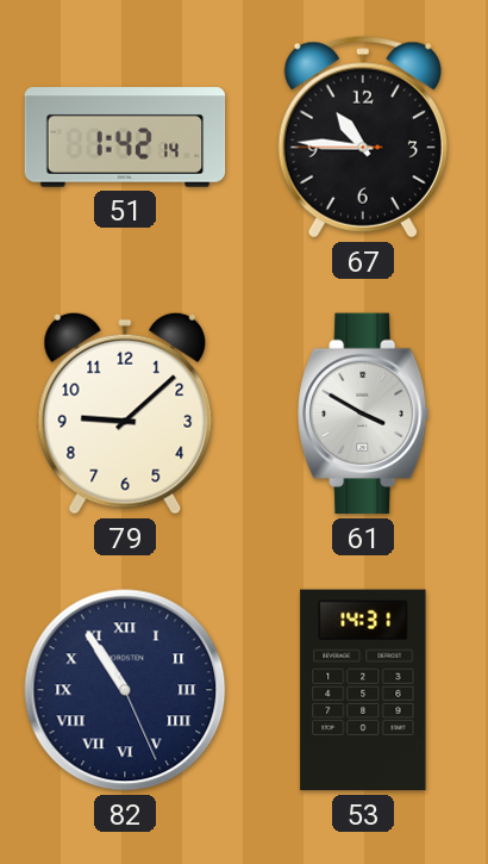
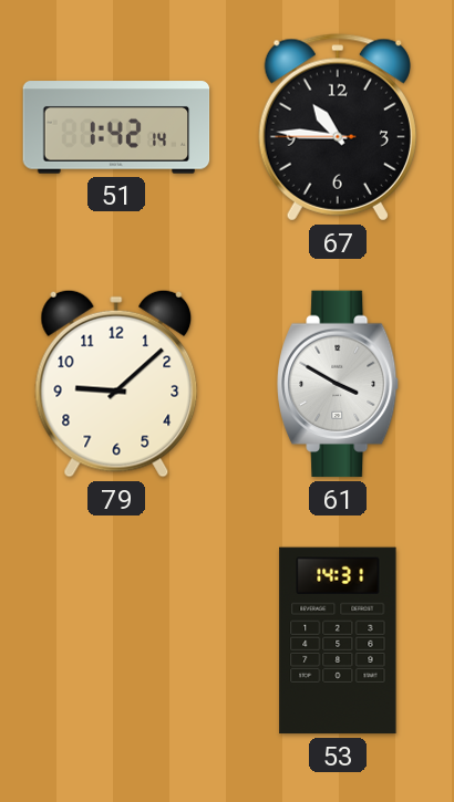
82: 10:54 -> none (125, 690)
